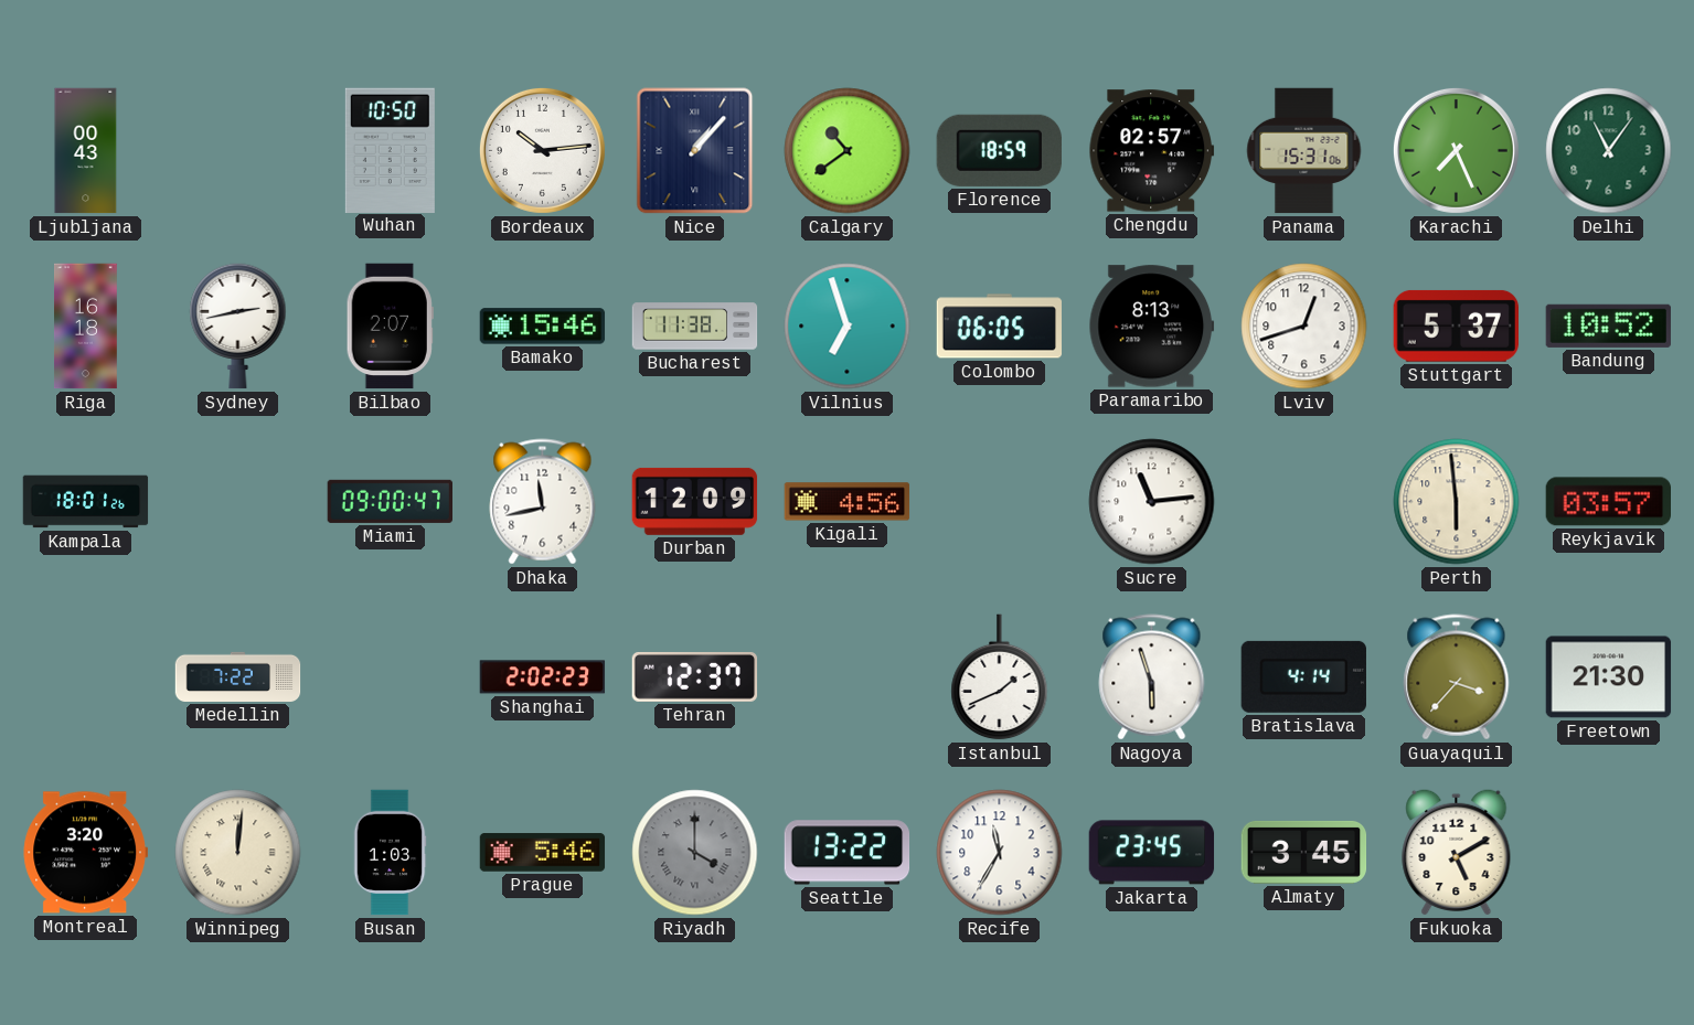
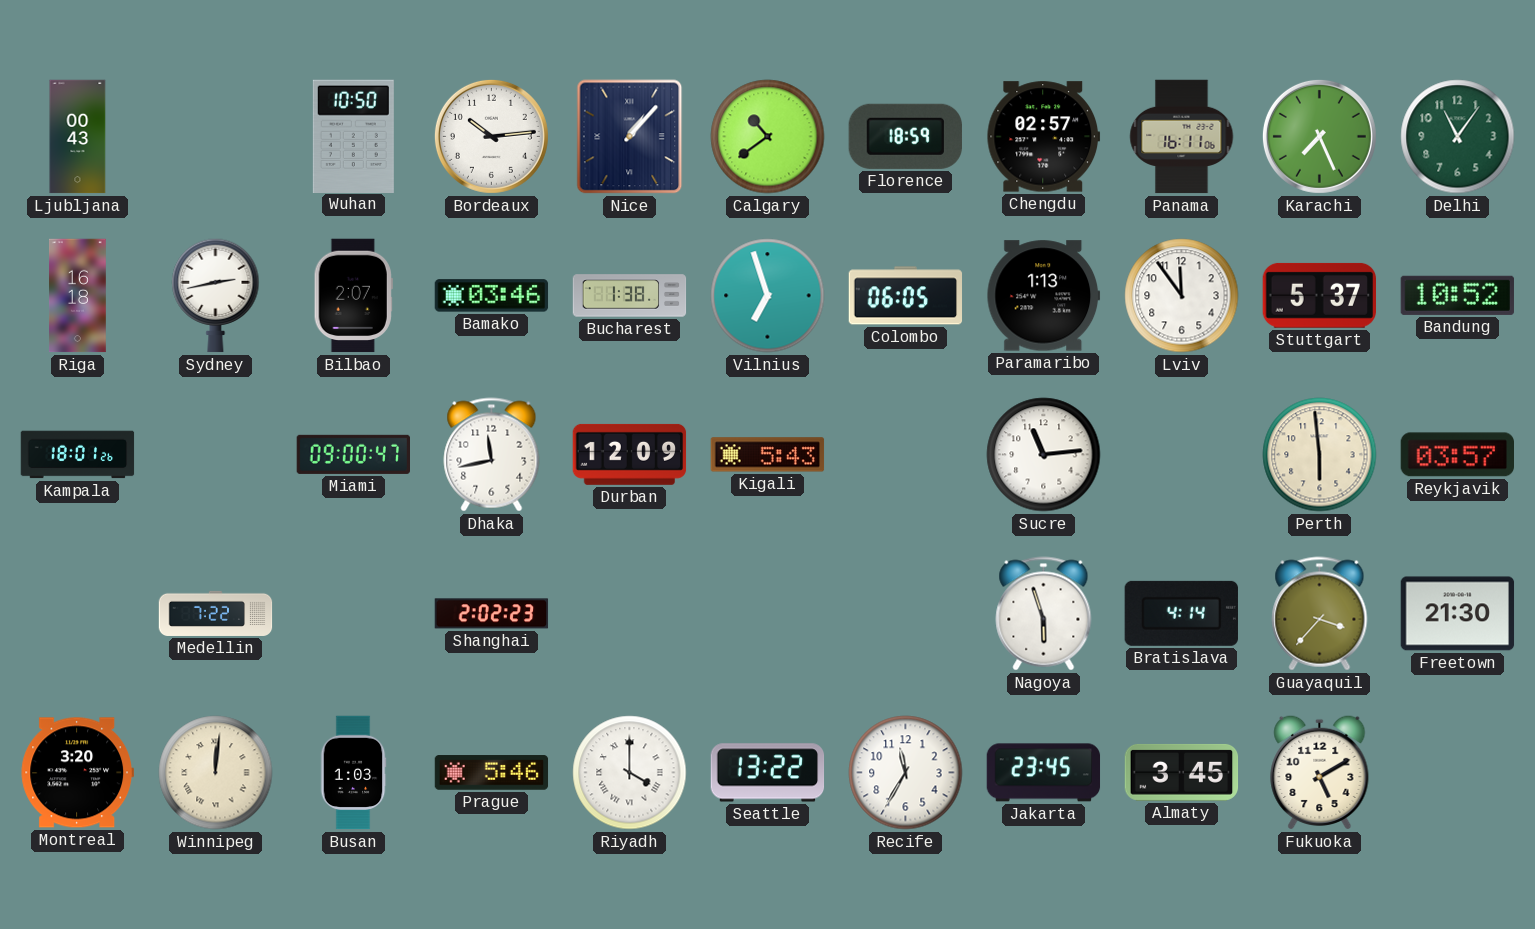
Panama: 15:31 -> 16:11 (1182, 137)
Bamako: 15:46 -> 03:46 (492, 296)
Bucharest: 11:38 -> 1:38 (630, 296)
Paramaribo: 8:13 -> 1:13 (1044, 296)
Lviv: 12:42 -> 11:54 (1182, 296)
Kigali: 4:56 -> 5:43 (768, 455)
Tehran: 12:37 -> none (695, 676)
Istanbul: 1:41 -> none (1000, 677)
Riyadh dial: grey -> white (630, 773)
